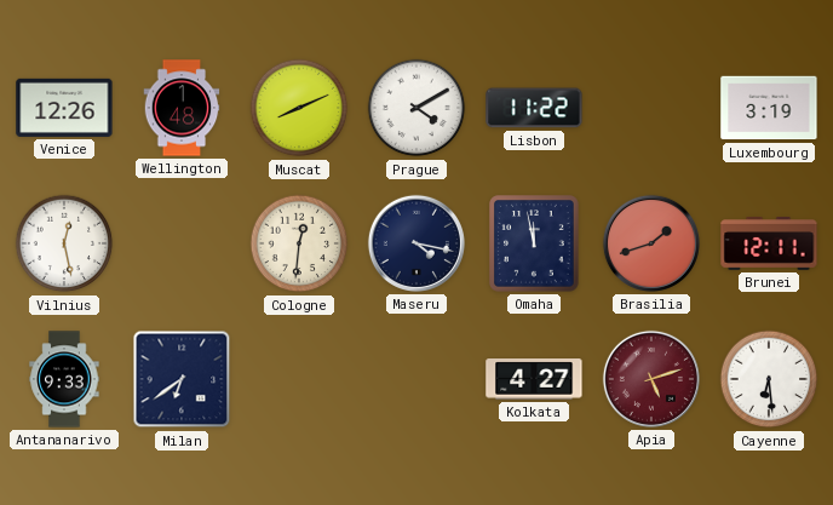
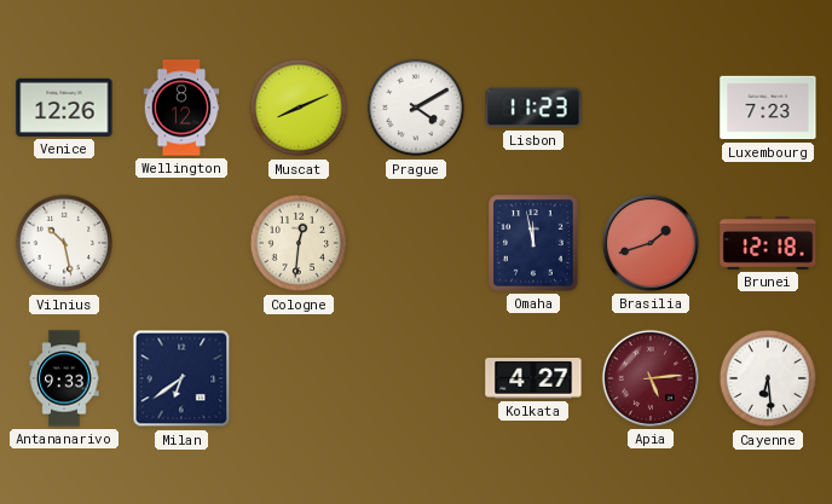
Wellington: 1:48 -> 8:12 (181, 108)
Lisbon: 11:22 -> 11:23 (533, 108)
Luxembourg: 3:19 -> 7:23 (768, 108)
Vilnius: 12:28 -> 10:28 (64, 243)
Maseru: 4:17 -> none (416, 243)
Brunei: 12:11 -> 12:18 (768, 244)
Apia: 5:12 -> 5:14 (651, 378)
